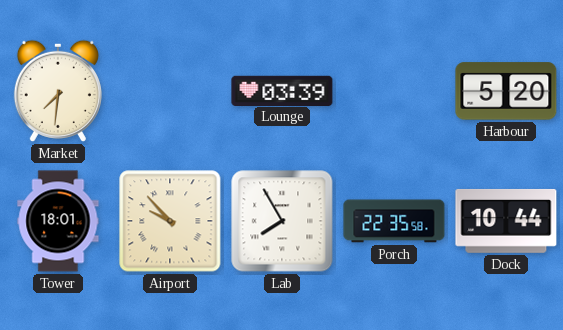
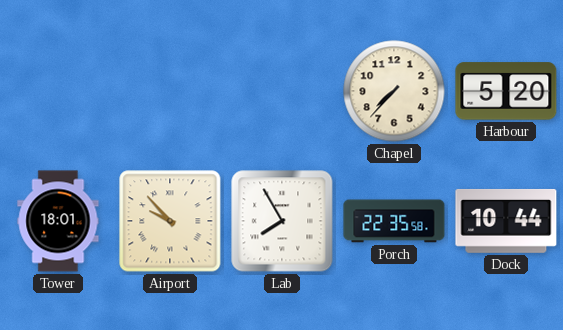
Market: 7:31 -> none (58, 91)
Lounge: 03:39 -> none (282, 90)
Chapel: none -> 7:37 (394, 91)
